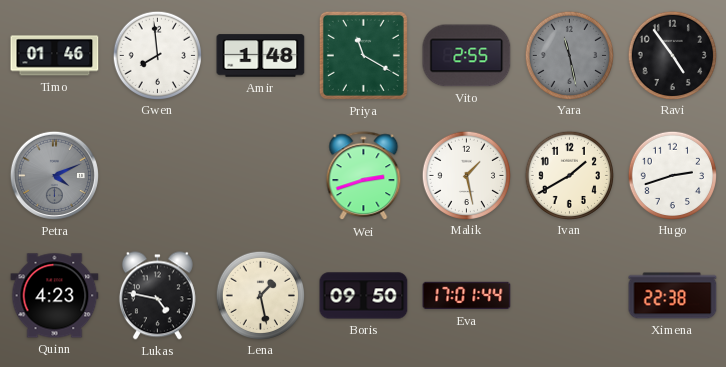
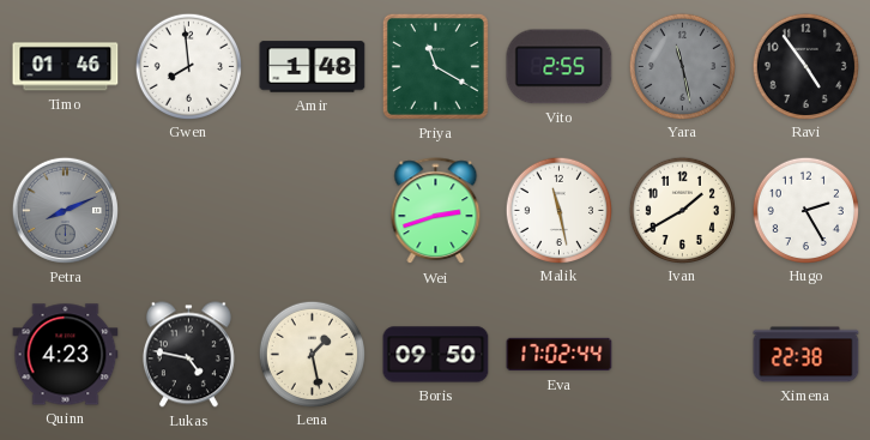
Petra: 4:11 -> 8:11 (65, 210)
Malik: 1:28 -> 11:28 (558, 210)
Hugo: 2:42 -> 2:25 (805, 210)
Eva: 17:01 -> 17:02 (560, 355)
